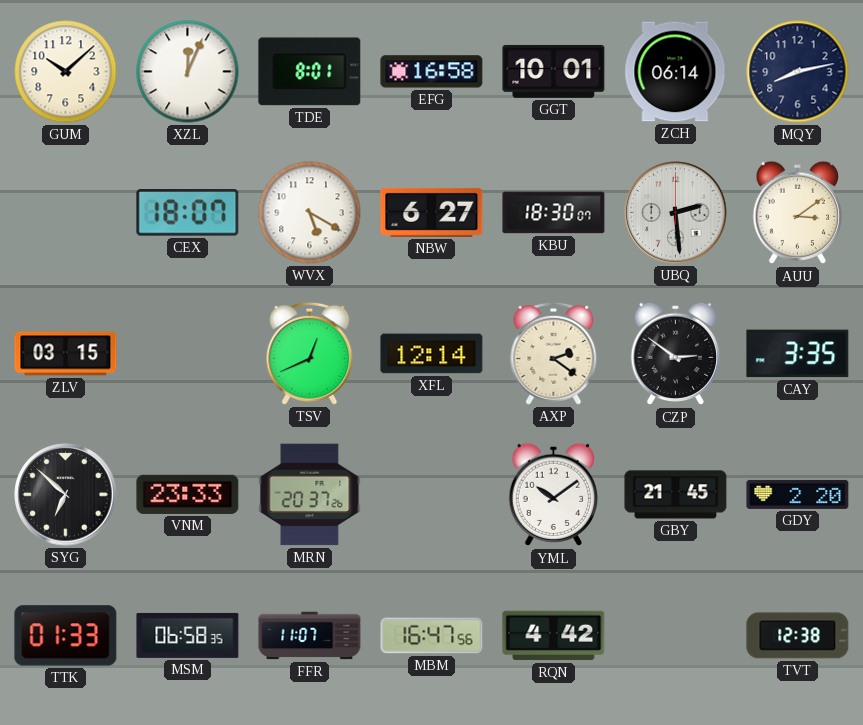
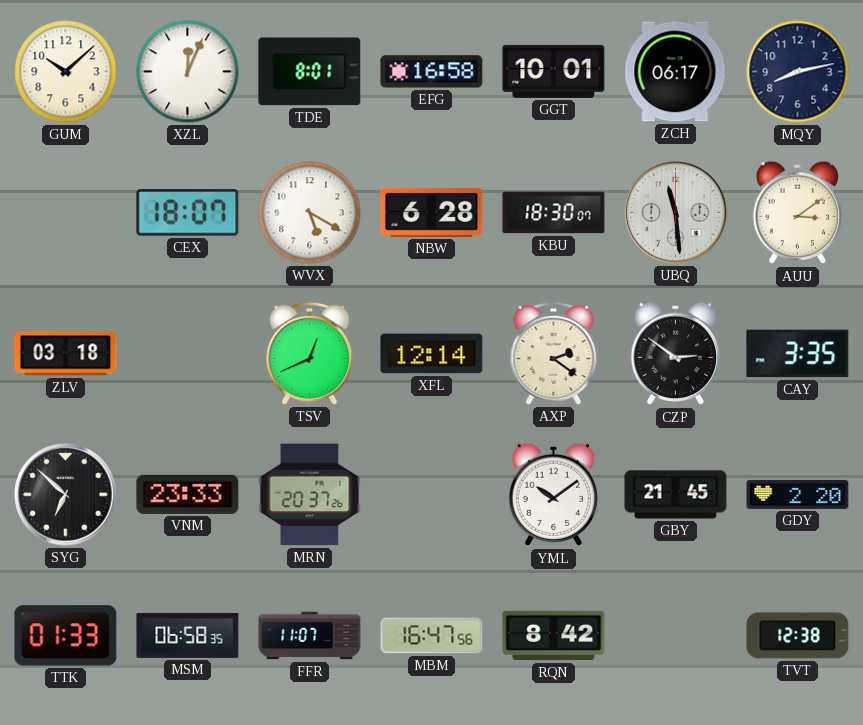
ZCH: 06:14 -> 06:17 (676, 72)
NBW: 6:27 -> 6:28 (432, 212)
UBQ: 2:29 -> 11:29 (676, 213)
ZLV: 03:15 -> 03:18 (66, 354)
RQN: 4:42 -> 8:42 (554, 636)
